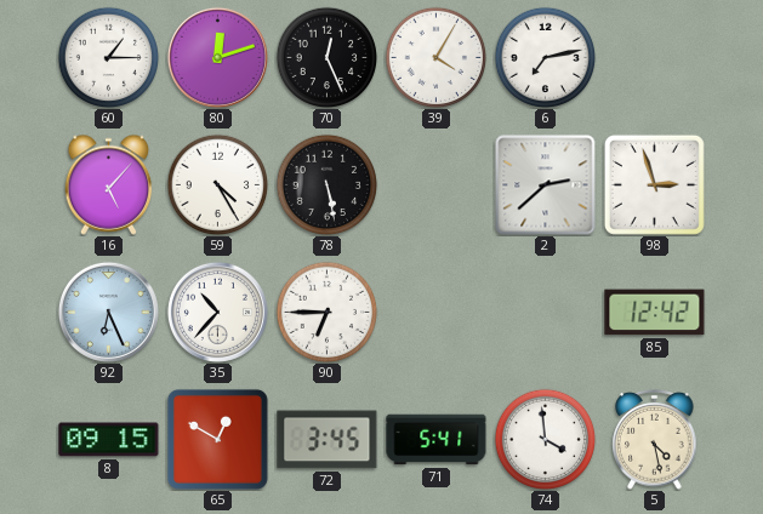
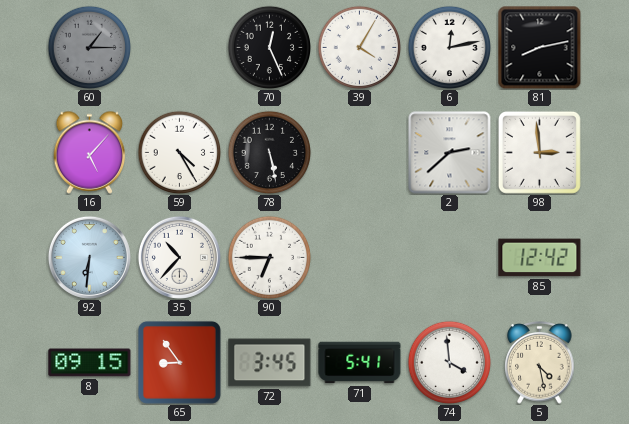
60 dial: white -> grey (89, 47)
80: 12:12 -> none (217, 57)
6: 7:13 -> 12:13 (449, 47)
81: none -> 8:13 (539, 47)
98: 2:57 -> 2:59 (539, 152)
92: 6:26 -> 6:31 (89, 257)
65: 12:50 -> 8:54 (179, 362)
